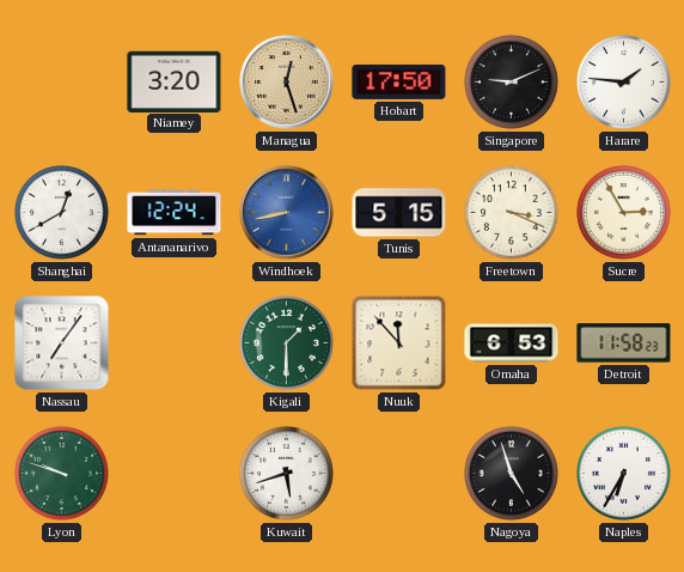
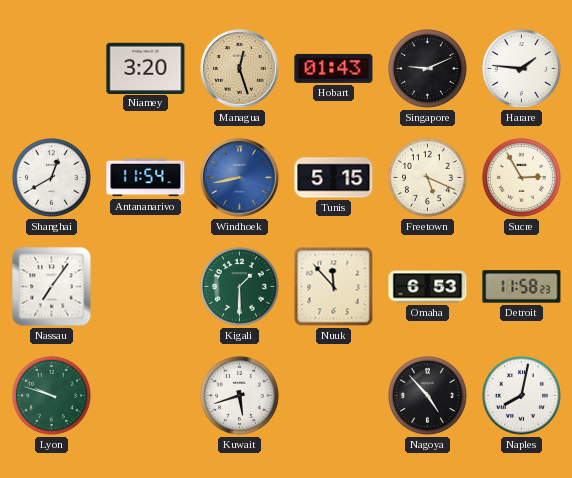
Hobart: 17:50 -> 01:43 (334, 68)
Antananarivo: 12:24 -> 11:54 (146, 178)
Freetown: 3:19 -> 5:19 (427, 177)
Nagoya: 4:57 -> 4:53 (427, 395)
Naples: 6:35 -> 8:02 (521, 395)
